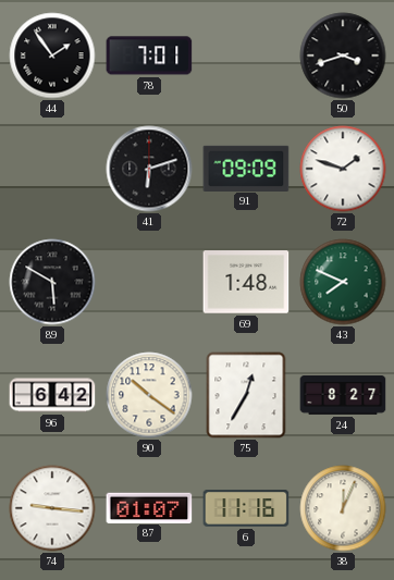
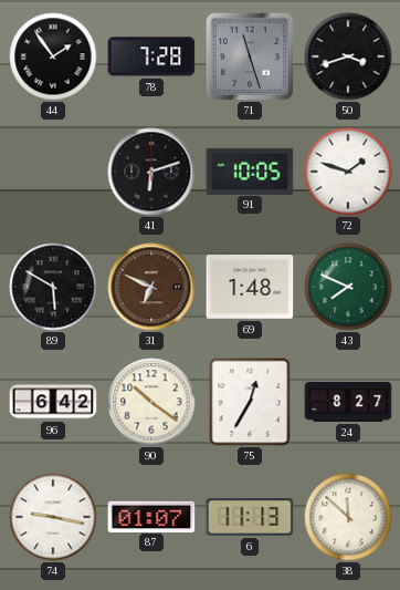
78: 7:01 -> 7:28 (151, 56)
71: none -> 11:27 (250, 56)
91: 09:09 -> 10:05 (250, 170)
31: none -> 6:49 (151, 287)
74: 9:16 -> 9:17 (53, 517)
6: 11:16 -> 11:13 (250, 517)
38: 12:04 -> 11:52 (348, 517)
